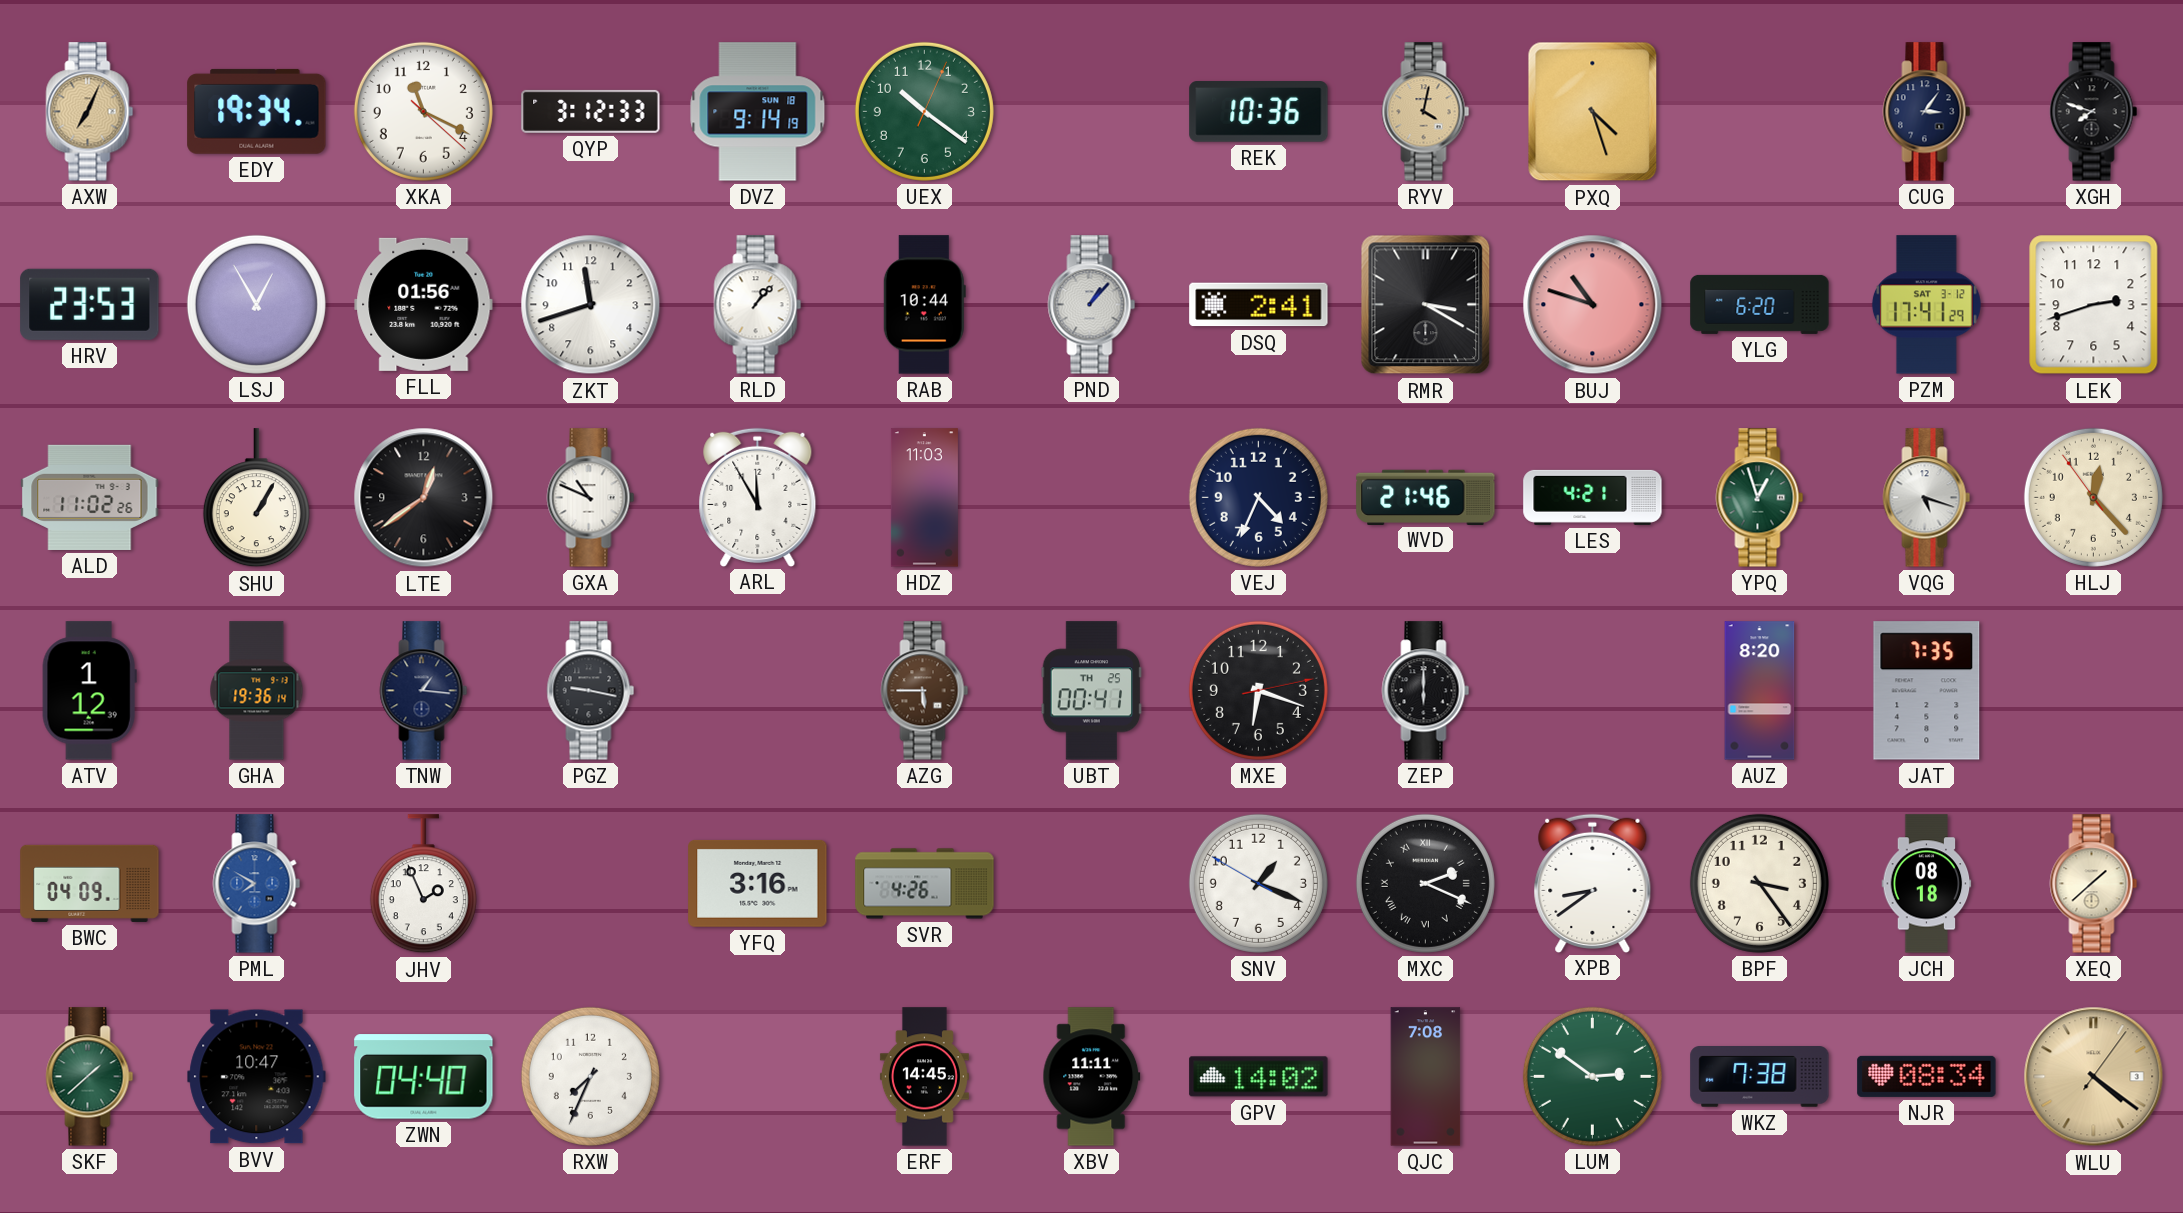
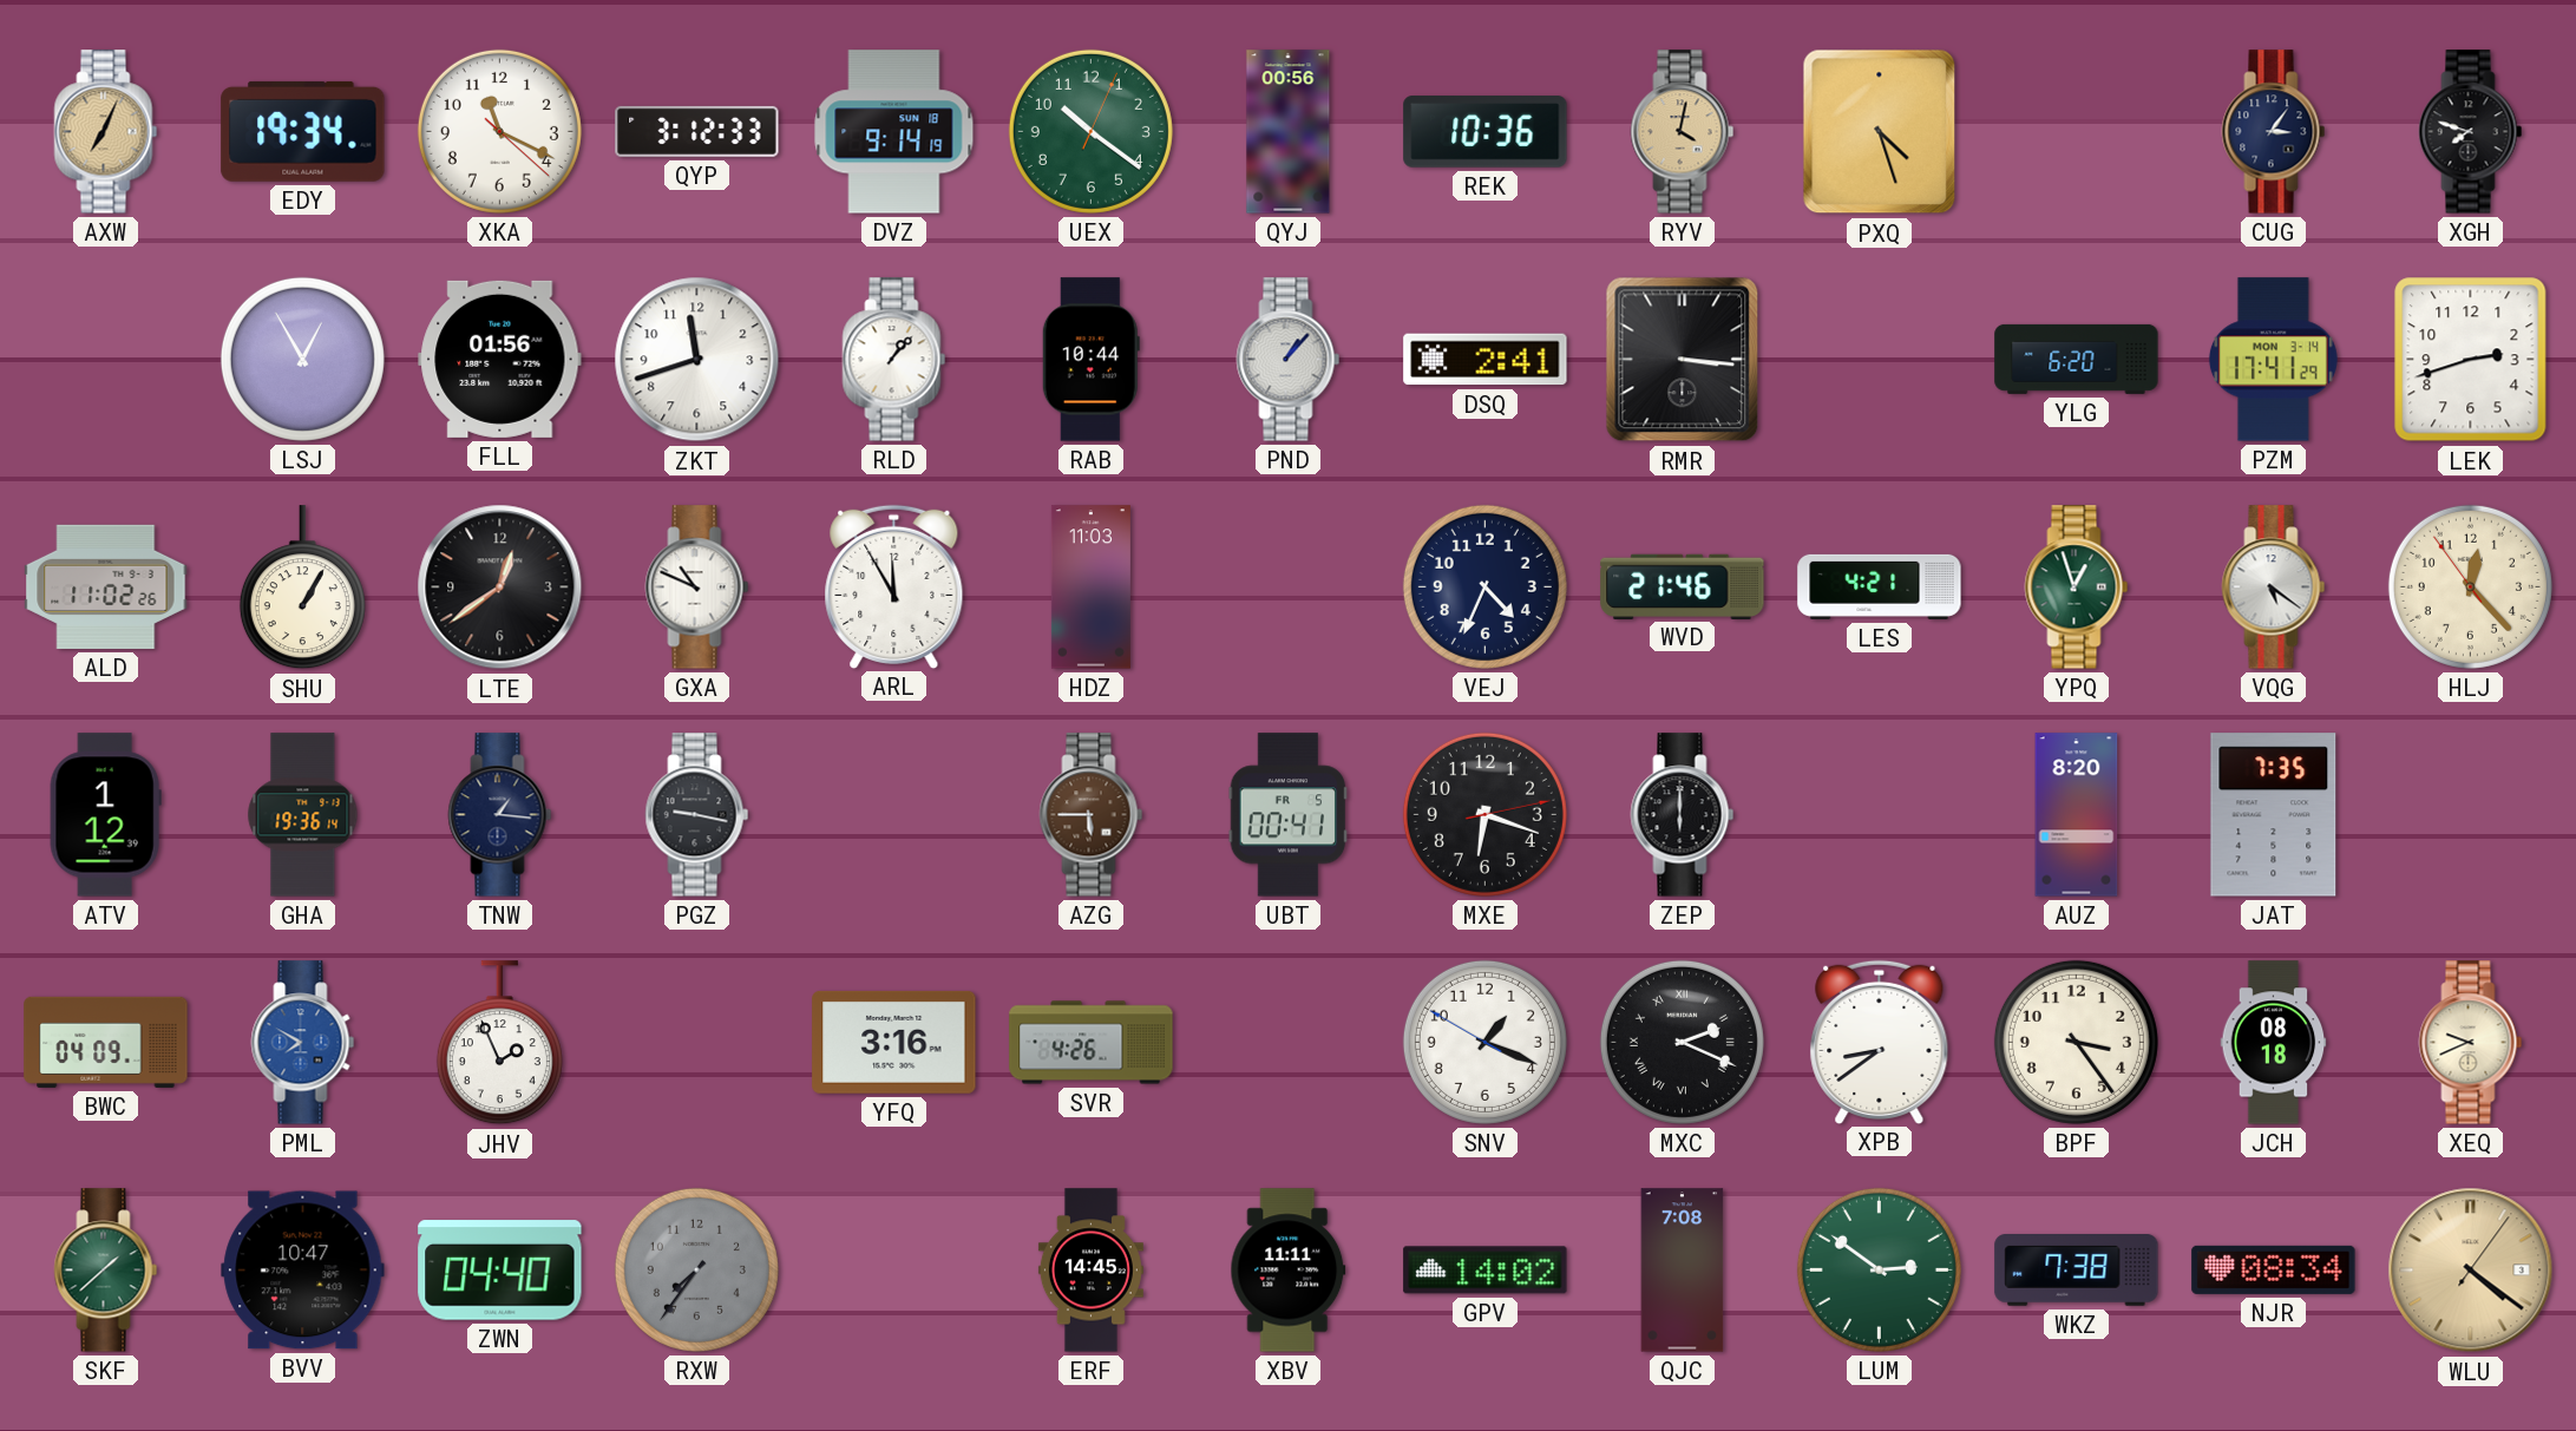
QYJ: none -> 00:56 (1289, 132)
HRV: 23:53 -> none (90, 304)
RMR: 3:20 -> 3:16 (1683, 360)
BUJ: 10:48 -> none (1593, 305)
PZM date: SAT 3-12 -> MON 3-14 (2273, 360)
VQG: 5:18 -> 5:21 (2274, 588)
UBT date: TH 25 -> FR 5 (1289, 815)
XEQ: 1:38 -> 9:41 (2471, 1043)
RXW: 7:34 -> 7:36 (696, 1269)
RXW dial: white -> grey (696, 1269)
